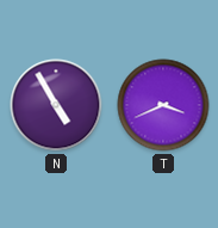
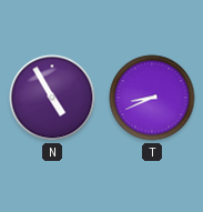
T: 3:41 -> 8:41 (152, 98)
